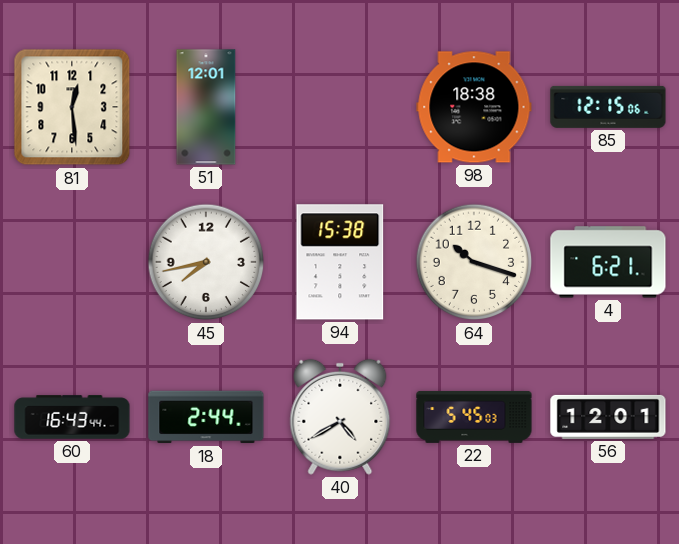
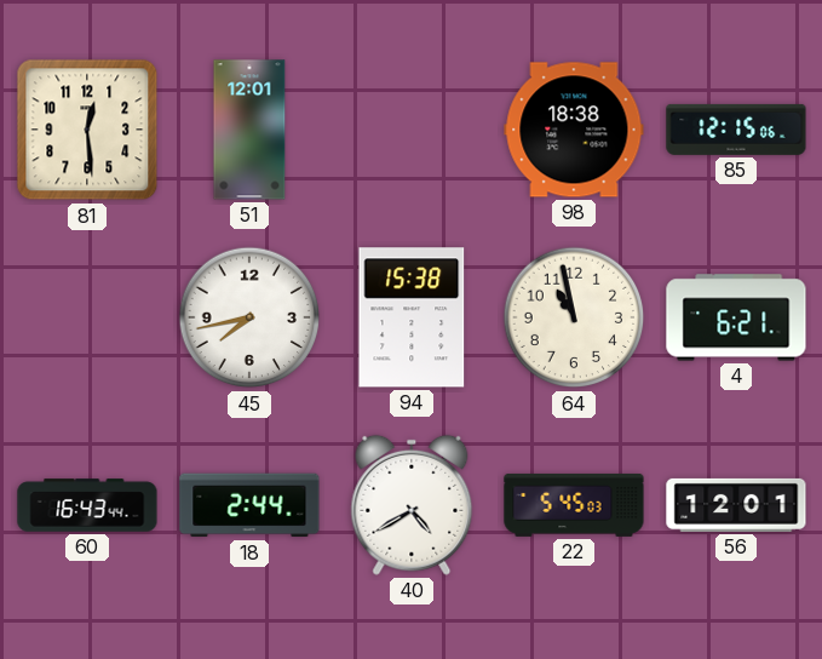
64: 10:18 -> 10:58 (574, 317)
